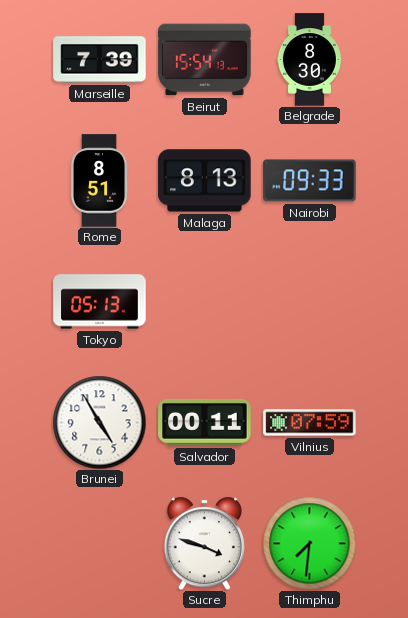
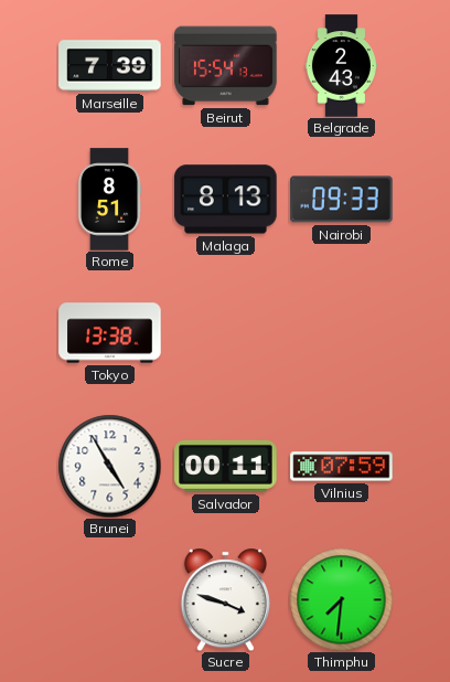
Belgrade: 8:30 -> 2:43 (341, 66)
Tokyo: 05:13 -> 13:38 (110, 333)
